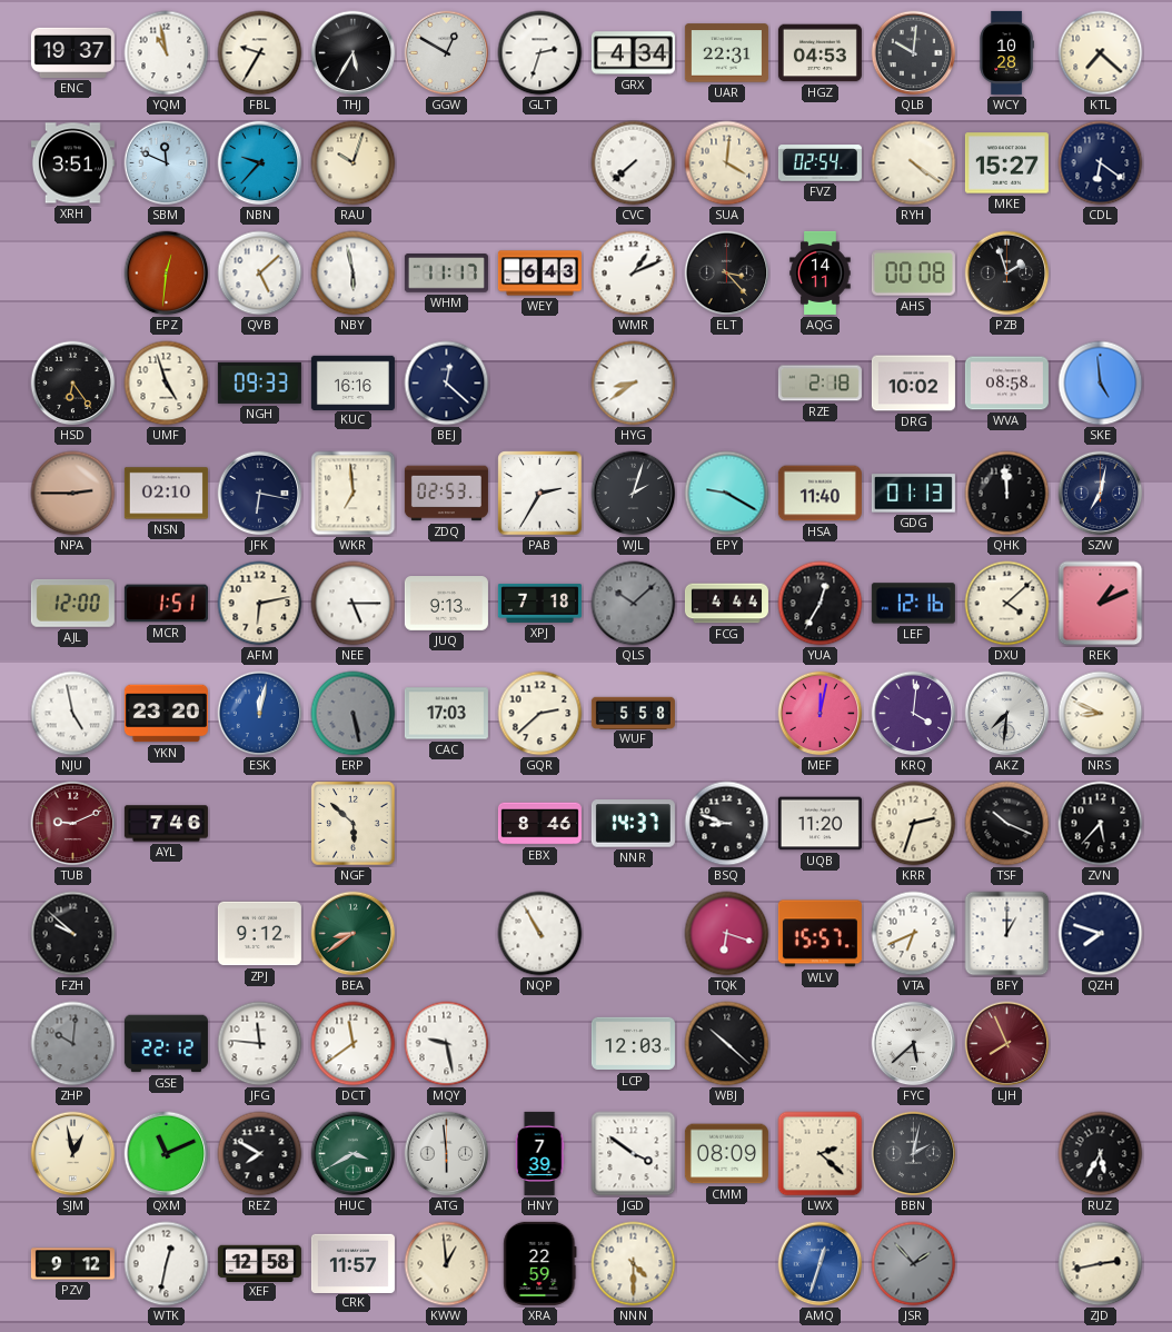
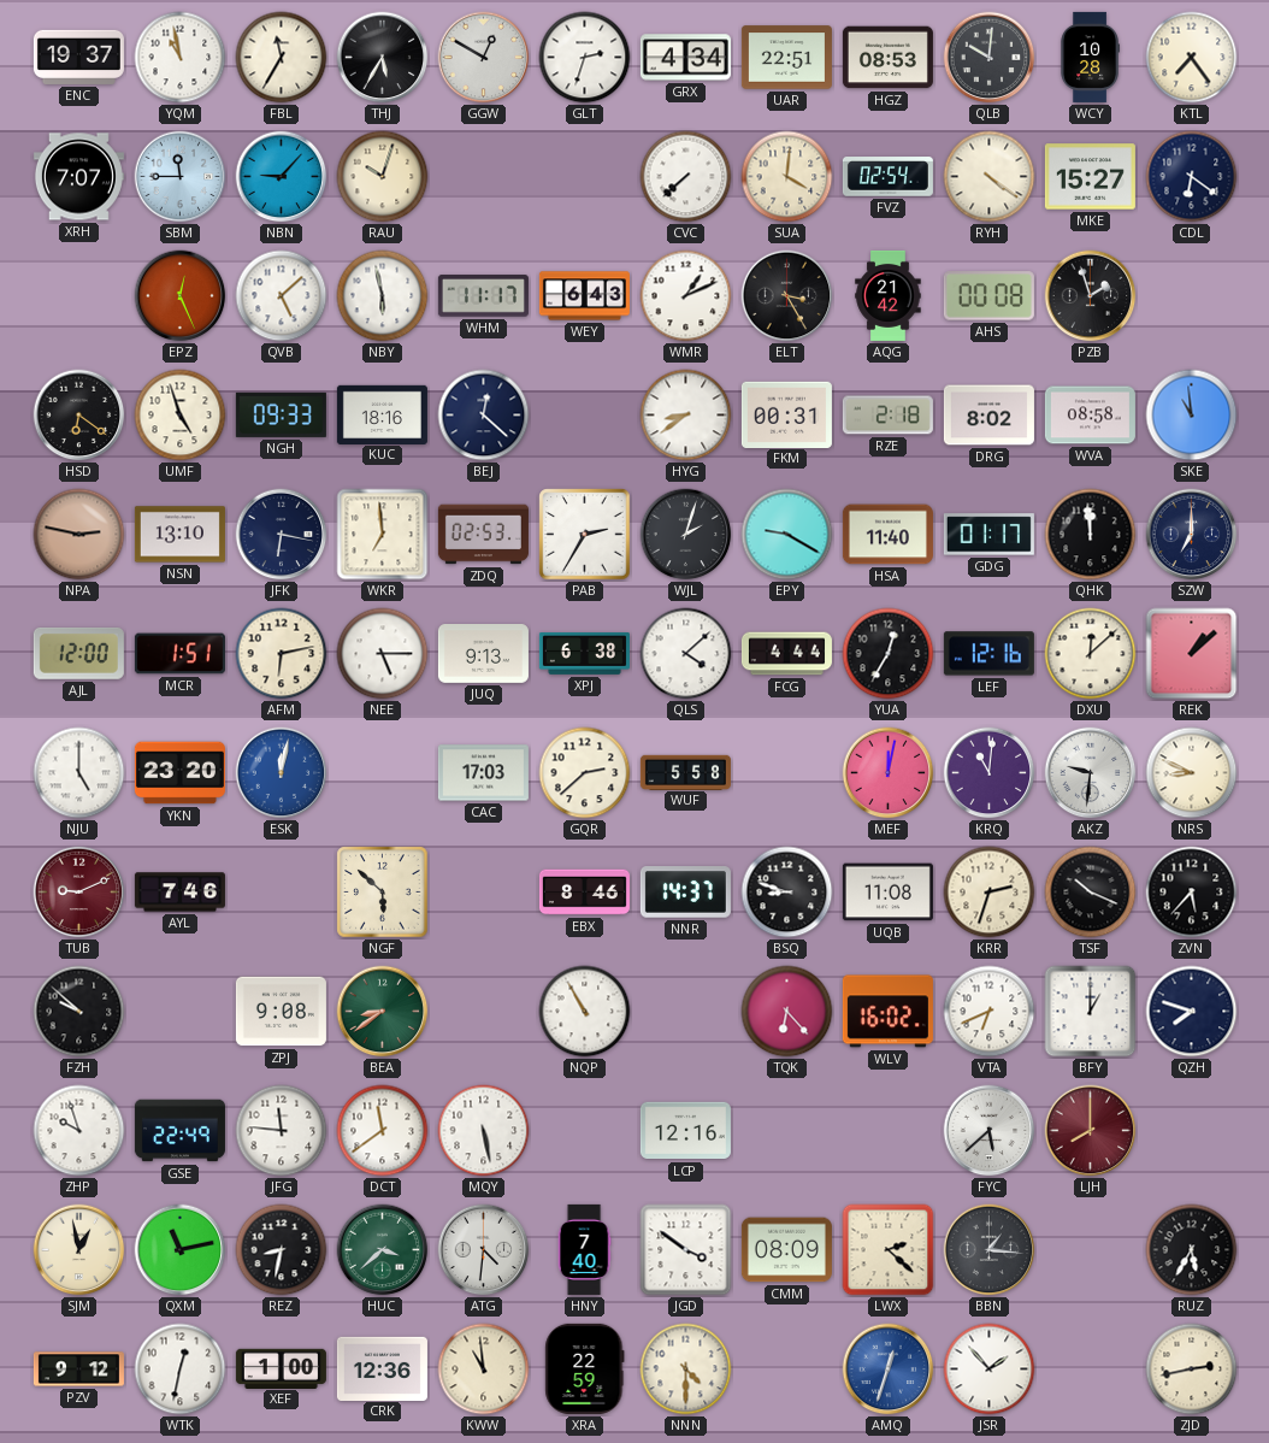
FBL: 9:35 -> 11:35 (282, 58)
UAR: 22:31 -> 22:51 (786, 58)
HGZ: 04:53 -> 08:53 (887, 58)
KTL: 7:22 -> 7:24 (1192, 58)
XRH: 3:51 -> 7:07 (78, 177)
SBM: 11:49 -> 11:45 (181, 177)
NBN: 9:37 -> 9:07 (282, 177)
EPZ: 12:31 -> 12:26 (181, 296)
ELT: 3:23 -> 3:25 (787, 296)
AQG: 14:11 -> 21:42 (889, 295)
HSD: 6:24 -> 6:21 (79, 416)
KUC: 16:16 -> 18:16 (382, 414)
FKM: none -> 00:31 (786, 414)
DRG: 10:02 -> 8:02 (988, 416)
SKE: 4:59 -> 10:59 (1192, 416)
NPA: 2:45 -> 2:47 (79, 535)
NSN: 02:10 -> 13:10 (179, 535)
GDG: 01:13 -> 01:17 (988, 535)
SZW: 7:02 -> 7:00 (1192, 535)
XPJ: 7:18 -> 6:38 (584, 654)
QLS: 10:08 -> 4:08 (686, 654)
QLS dial: grey -> white (686, 654)
DXU: 4:08 -> 12:08 (1091, 654)
REK: 1:11 -> 1:08 (1192, 654)
NJU: 4:58 -> 5:00 (79, 773)
ERP: 5:28 -> none (354, 714)
KRQ: 4:01 -> 11:01 (990, 773)
AKZ: 7:31 -> 9:31 (1091, 773)
UQB: 11:20 -> 11:08 (887, 893)
ZPJ: 9:12 -> 9:08 (281, 1012)
TQK: 6:18 -> 6:23 (787, 1012)
WLV: 15:57 -> 16:02 (887, 1012)
ZHP: 10:01 -> 9:57 (79, 1131)
ZHP dial: grey -> white (79, 1131)
GSE: 22:12 -> 22:49 (179, 1131)
MQY: 9:28 -> 5:28 (484, 1131)
LCP: 12:03 -> 12:16 (685, 1131)
WBJ: 10:22 -> none (727, 1044)
LJH: 7:56 -> 8:00 (1091, 1131)
QXM: 11:11 -> 11:13 (181, 1250)
REZ: 7:50 -> 8:32 (282, 1250)
HUC: 3:40 -> 3:38 (383, 1250)
ATG: 5:59 -> 4:31 (484, 1250)
HNY: 7:39 -> 7:40 (584, 1249)
BBN: 2:02 -> 1:16 (990, 1250)
XEF: 12:58 -> 1:00 (281, 1368)
CRK: 11:57 -> 12:36 (382, 1368)
KWW: 12:59 -> 10:59 (484, 1370)
JSR dial: grey -> white (990, 1370)
